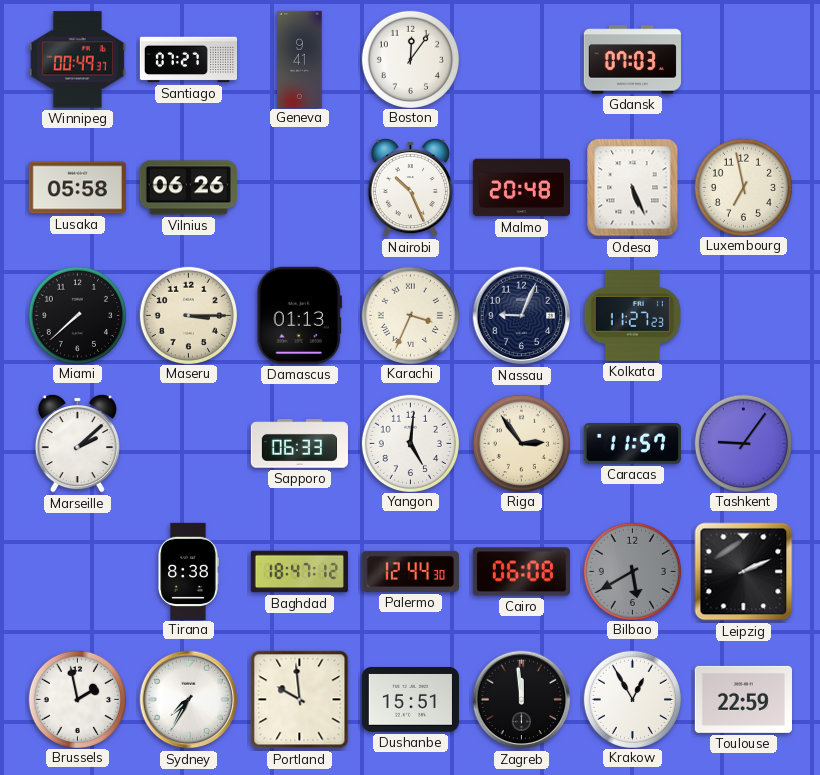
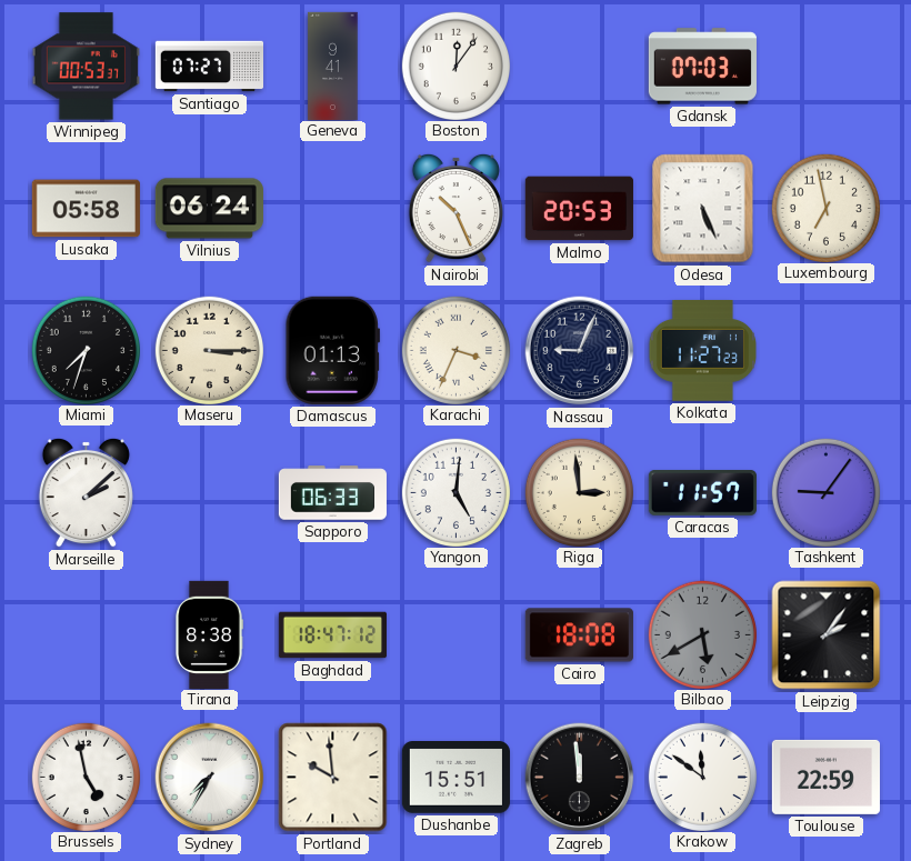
Winnipeg: 00:49 -> 00:53 (86, 67)
Vilnius: 06:26 -> 06:24 (209, 209)
Malmo: 20:48 -> 20:53 (579, 209)
Miami: 7:38 -> 7:33 (86, 350)
Riga: 2:54 -> 2:59 (579, 492)
Palermo: 12:44 -> none (410, 571)
Cairo: 06:08 -> 18:08 (579, 635)
Leipzig: 2:11 -> 2:06 (827, 635)
Brussels: 1:58 -> 4:58 (86, 777)
Krakow: 12:55 -> 11:51 (702, 777)
